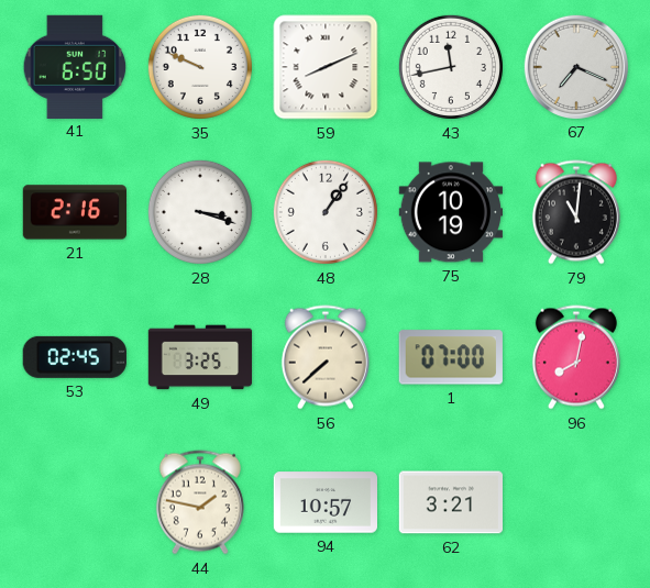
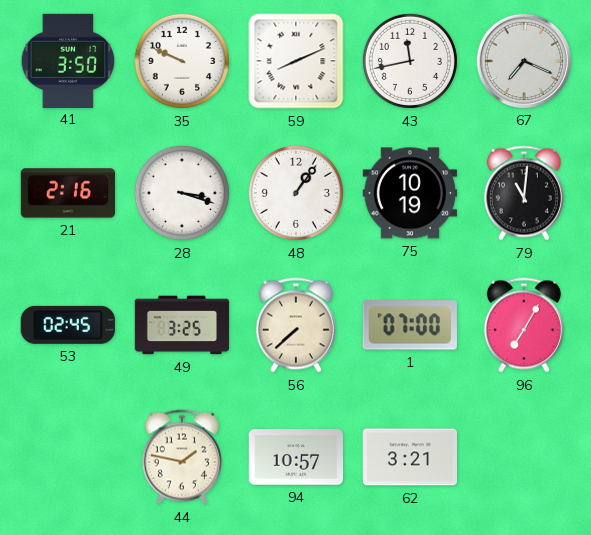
41: 6:50 -> 3:50 (68, 60)
96: 8:02 -> 7:05 (524, 325)
